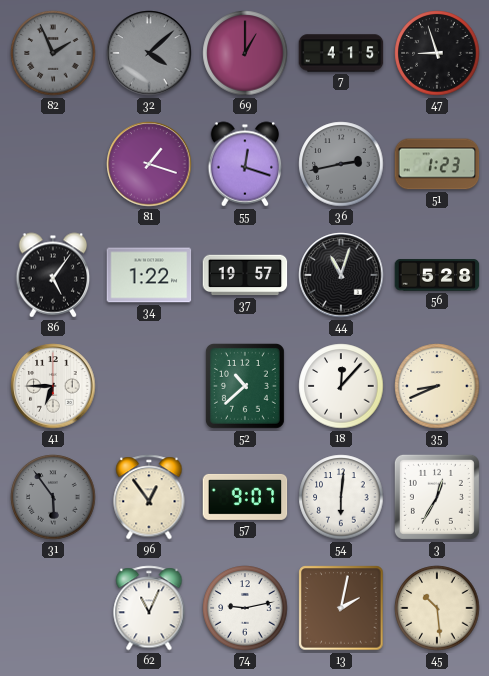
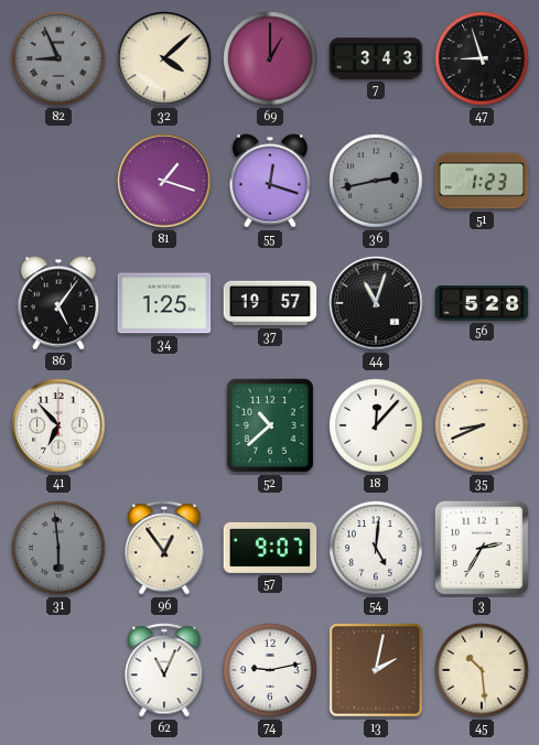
82: 1:56 -> 8:56 (58, 58)
32 dial: grey -> cream (164, 58)
7: 4:15 -> 3:43 (376, 58)
34: 1:22 -> 1:25 (164, 303)
41: 6:45 -> 6:53 (58, 425)
31: 5:54 -> 5:59 (58, 548)
54: 6:01 -> 5:01 (376, 548)
3: 12:35 -> 2:35 (482, 548)
